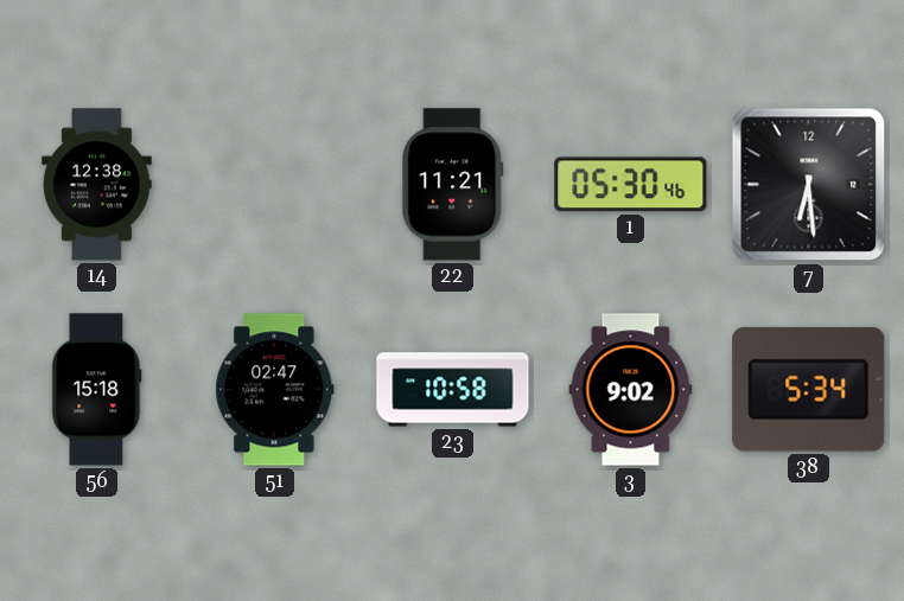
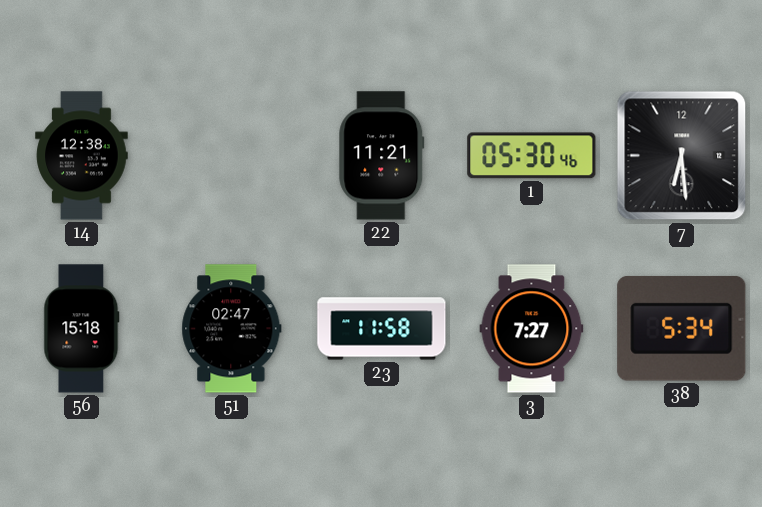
23: 10:58 -> 11:58 (382, 329)
3: 9:02 -> 7:27 (532, 329)
